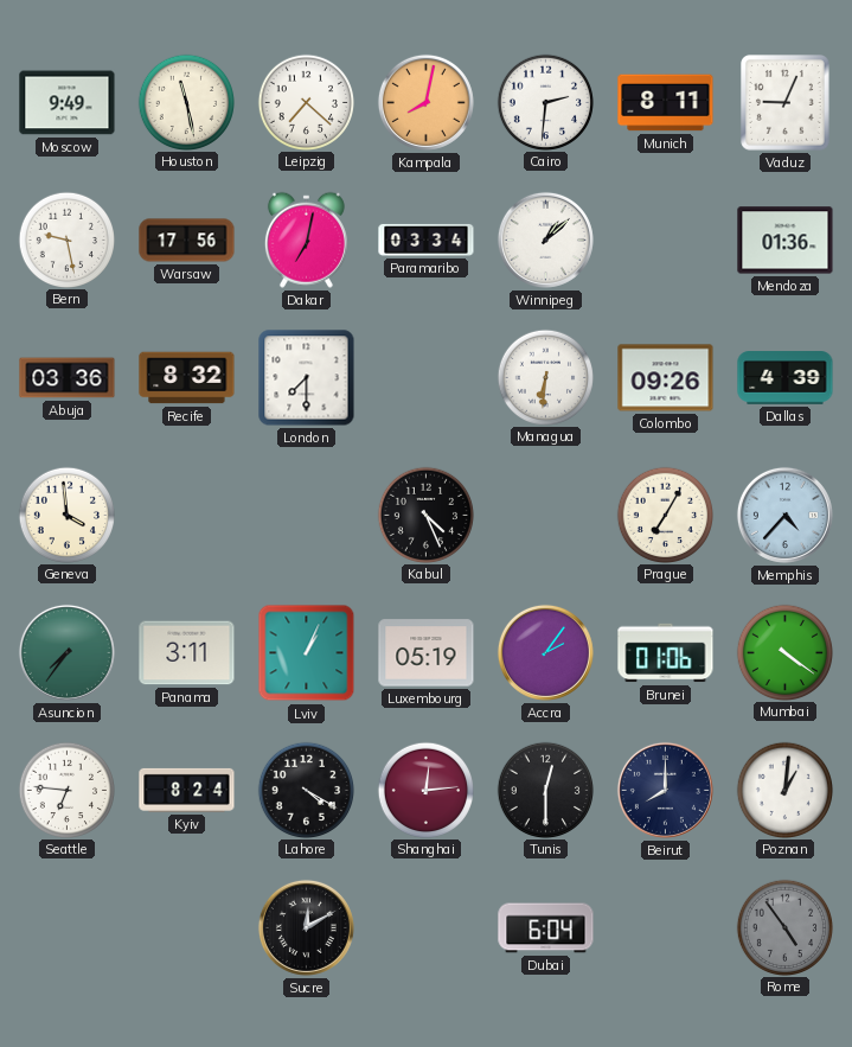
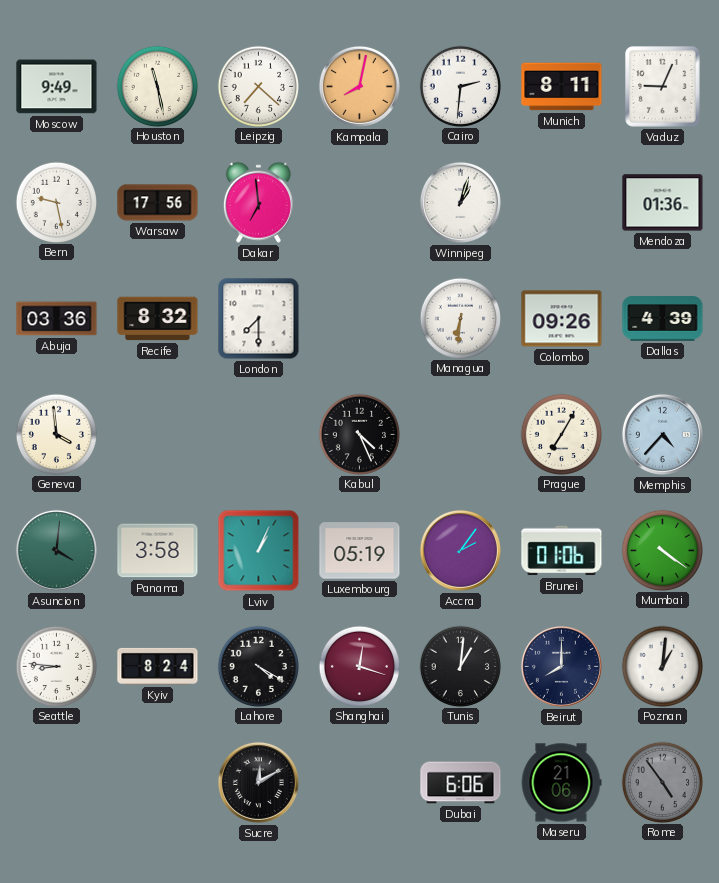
Dakar: 7:02 -> 6:59 (258, 202)
Paramaribo: 03:34 -> none (427, 240)
Winnipeg: 1:08 -> 1:03 (460, 202)
Asuncion: 7:36 -> 4:01 (56, 550)
Panama: 3:11 -> 3:58 (158, 551)
Seattle: 6:46 -> 8:46 (56, 666)
Shanghai: 12:14 -> 12:18 (359, 666)
Tunis: 12:30 -> 1:01 (460, 666)
Dubai: 6:04 -> 6:06 (461, 783)
Maseru: none -> 21:06 (561, 783)
